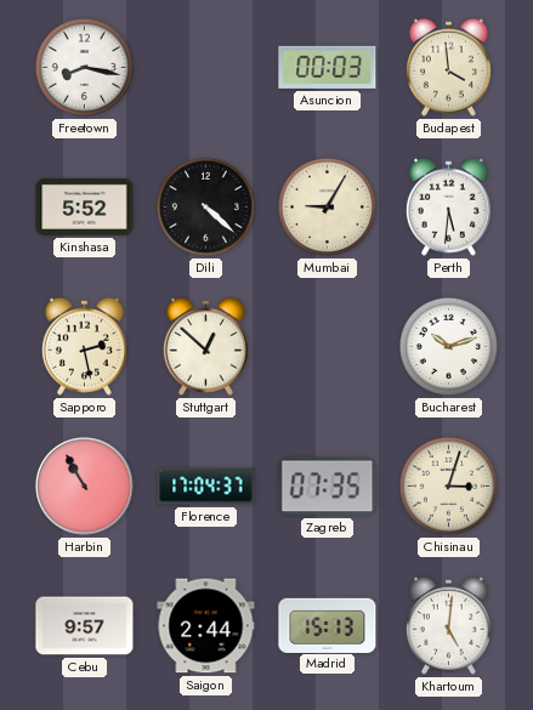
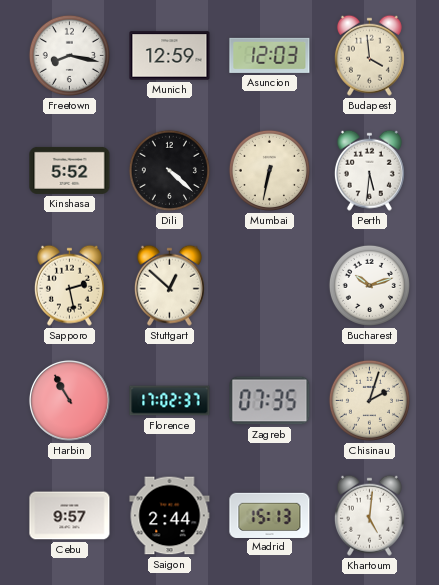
Munich: none -> 12:59 (170, 56)
Asuncion: 00:03 -> 12:03 (270, 55)
Mumbai: 9:05 -> 6:32 (269, 170)
Florence: 17:04 -> 17:02 (170, 401)
Chisinau: 3:03 -> 2:03 (369, 400)
